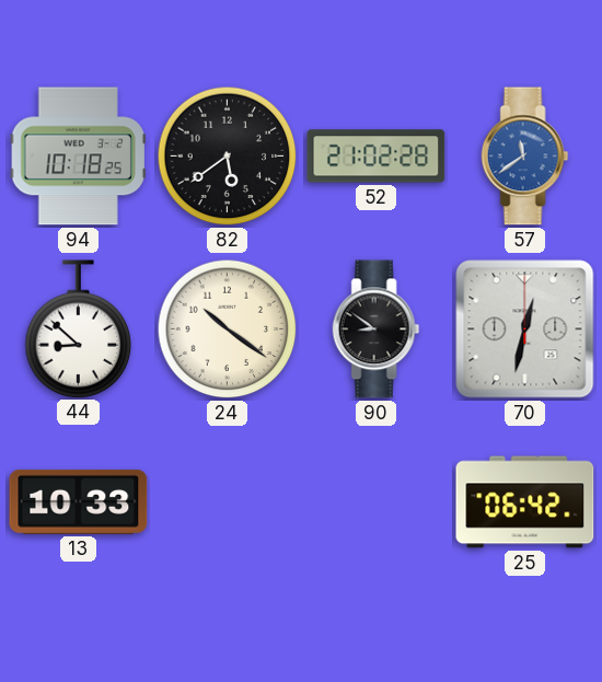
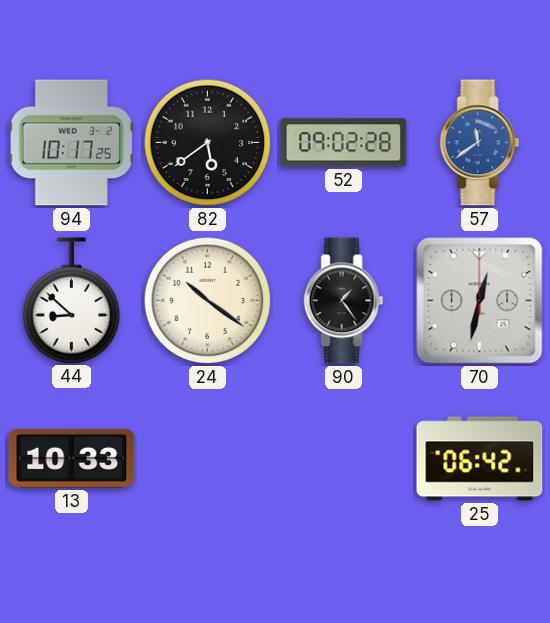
94: 10:18 -> 10:17 (71, 143)
52: 21:02 -> 09:02 (344, 143)
90: 8:51 -> 1:24 (344, 301)
